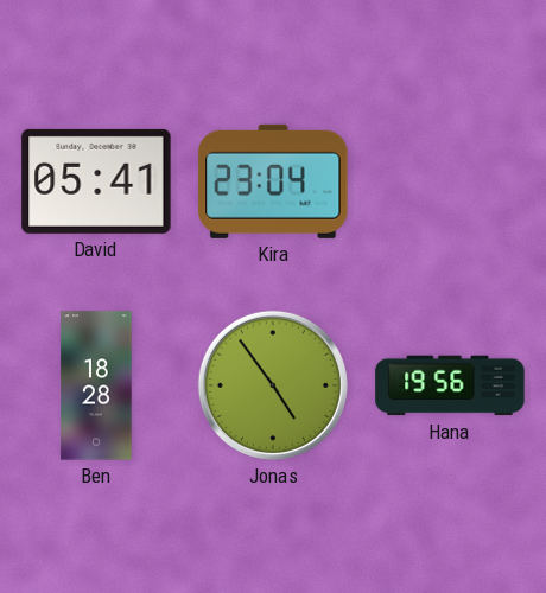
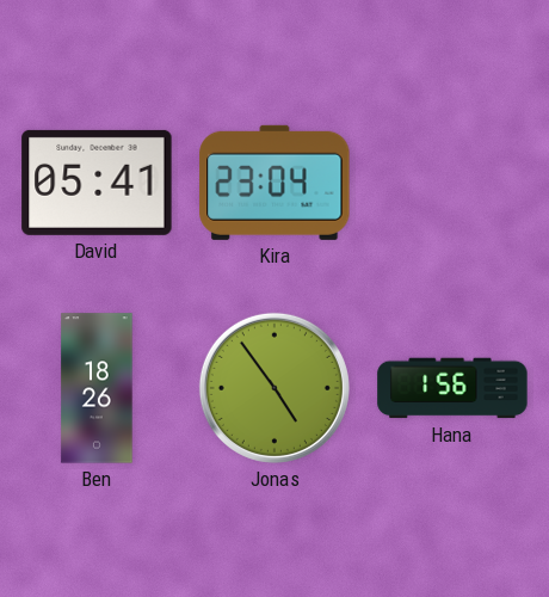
Ben: 18:28 -> 18:26 (97, 388)
Hana: 19:56 -> 1:56 (452, 388)
